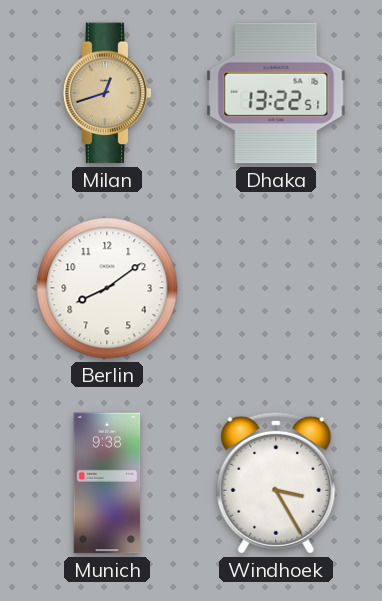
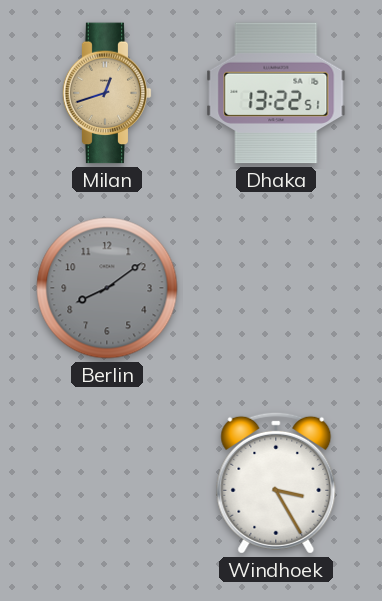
Berlin dial: white -> grey (107, 288)
Munich: 9:38 -> none (107, 483)
